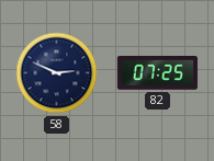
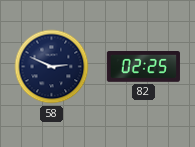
82: 07:25 -> 02:25 (143, 67)
